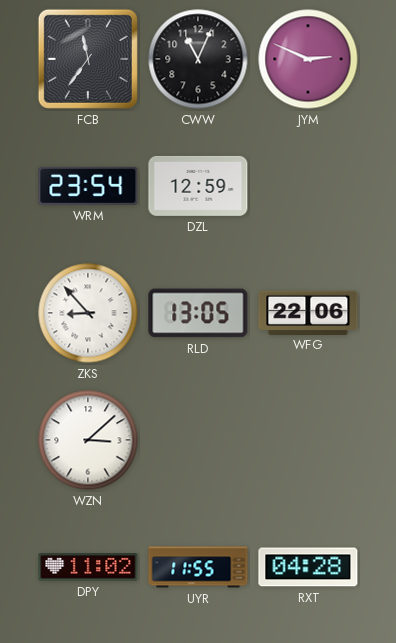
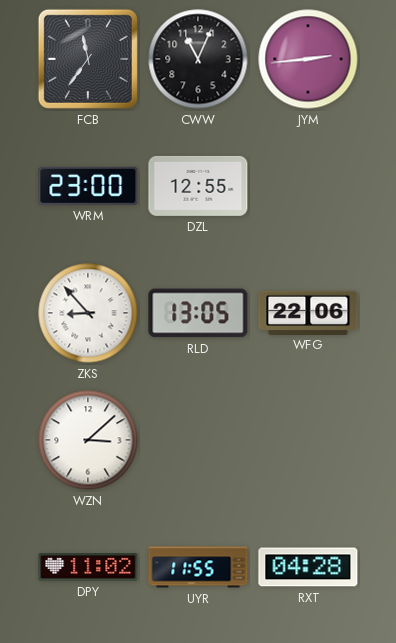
JYM: 2:49 -> 2:44 (308, 59)
WRM: 23:54 -> 23:00 (88, 186)
DZL: 12:59 -> 12:55 (198, 186)
